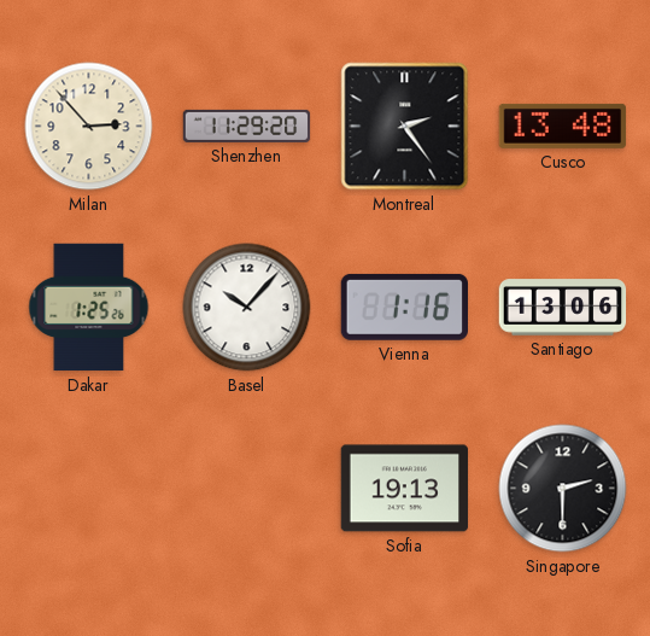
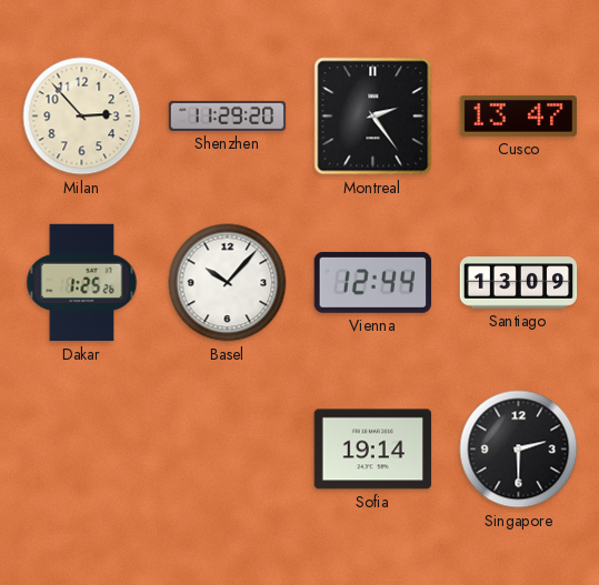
Cusco: 13:48 -> 13:47 (519, 115)
Vienna: 1:16 -> 12:44 (372, 282)
Santiago: 13:06 -> 13:09 (519, 283)
Sofia: 19:13 -> 19:14 (373, 450)
